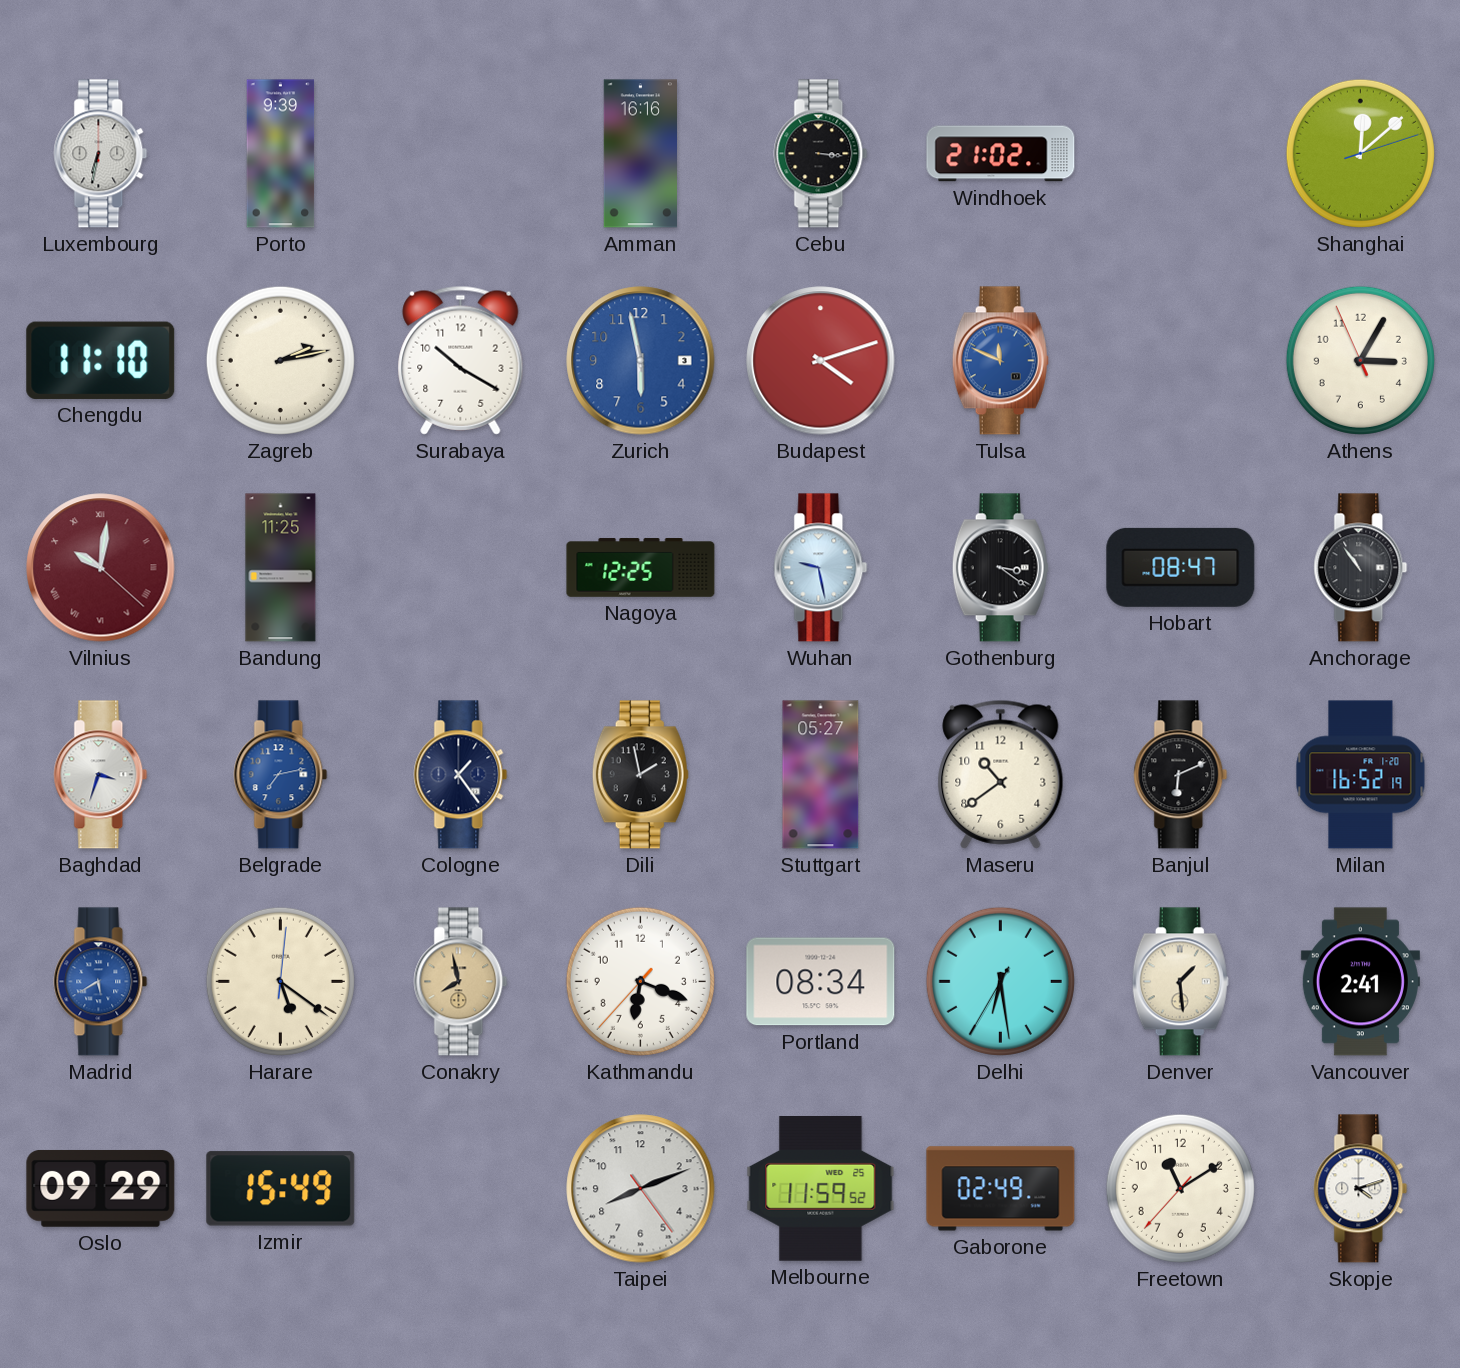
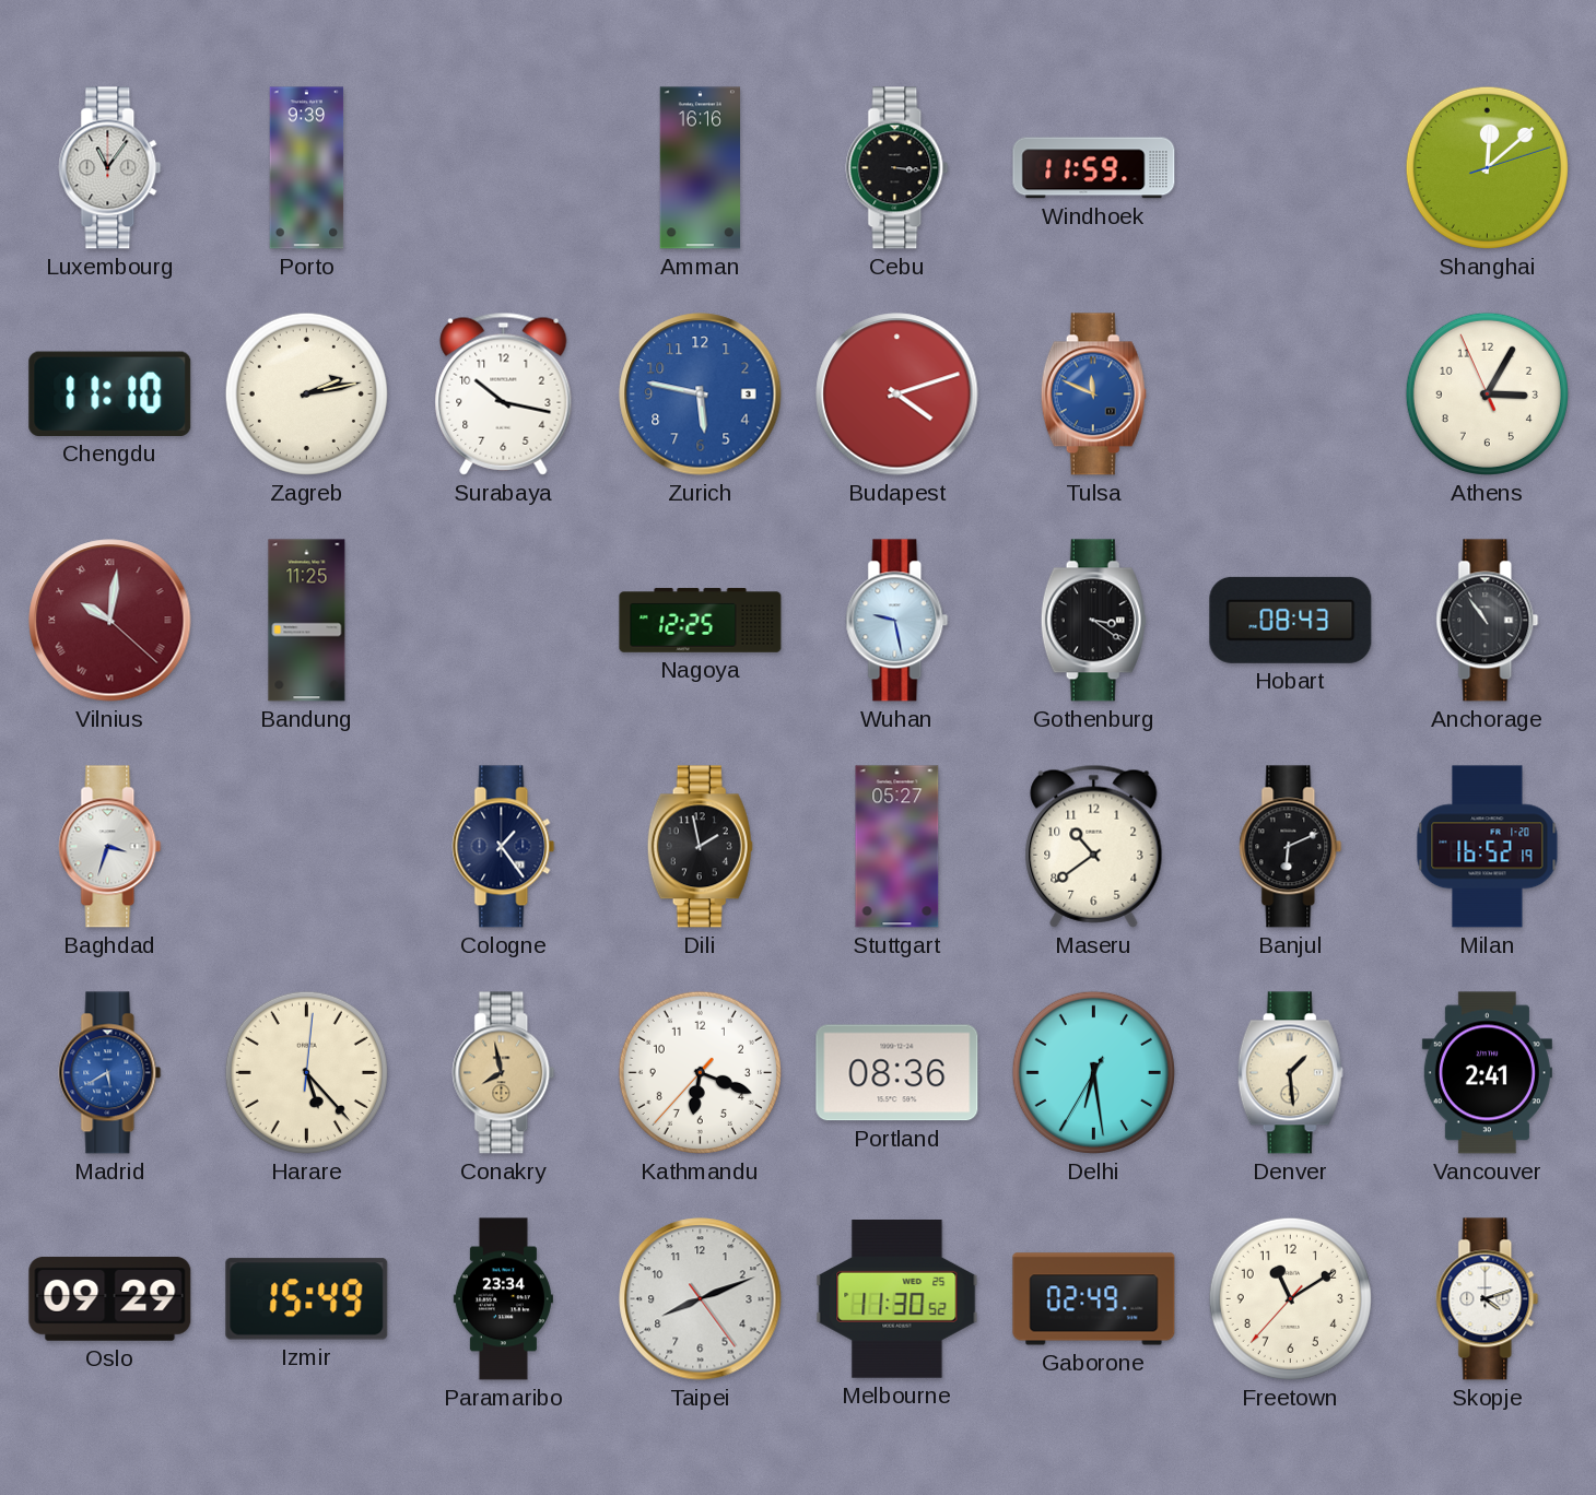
Luxembourg: 6:32 -> 11:06 (110, 168)
Windhoek: 21:02 -> 11:59 (1094, 168)
Surabaya: 10:20 -> 10:17 (504, 393)
Zurich: 5:58 -> 5:47 (701, 395)
Hobart: 08:47 -> 08:43 (1291, 620)
Belgrade: 7:13 -> none (281, 775)
Harare: 5:21 -> 5:23 (306, 1072)
Portland: 08:34 -> 08:36 (897, 1073)
Paramaribo: none -> 23:34 (503, 1299)
Melbourne: 11:59 -> 11:30 (897, 1299)
